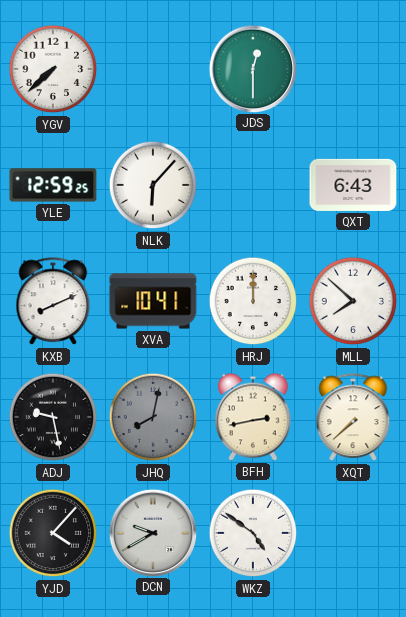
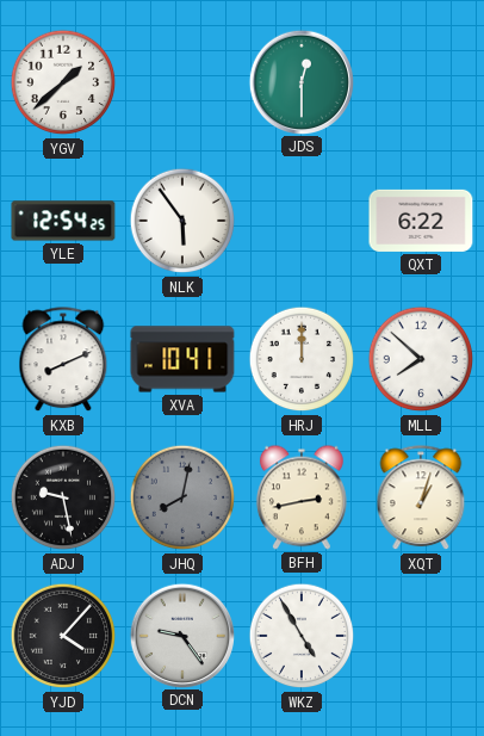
YGV: 7:38 -> 1:38 (63, 82)
YLE: 12:59 -> 12:54 (63, 221)
NLK: 6:07 -> 5:54 (182, 221)
QXT: 6:43 -> 6:22 (421, 221)
XQT: 7:38 -> 1:03 (421, 499)
DCN: 9:40 -> 9:24 (181, 635)
WKZ: 4:51 -> 4:55 (302, 636)
